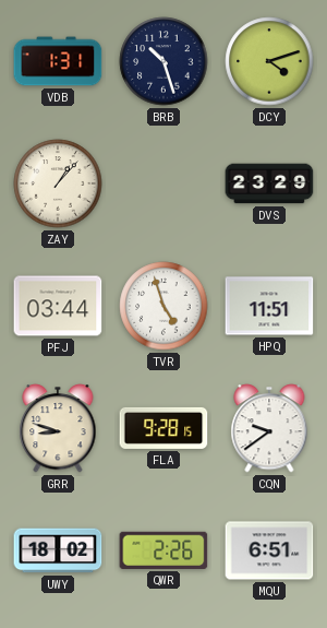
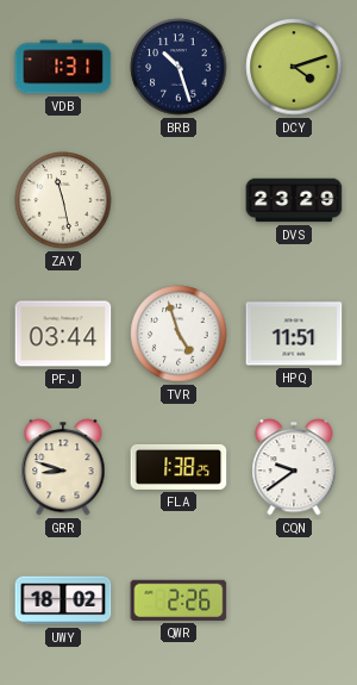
ZAY: 1:07 -> 11:28 (63, 200)
FLA: 9:28 -> 1:38 (178, 467)
MQU: 6:51 -> none (269, 550)
